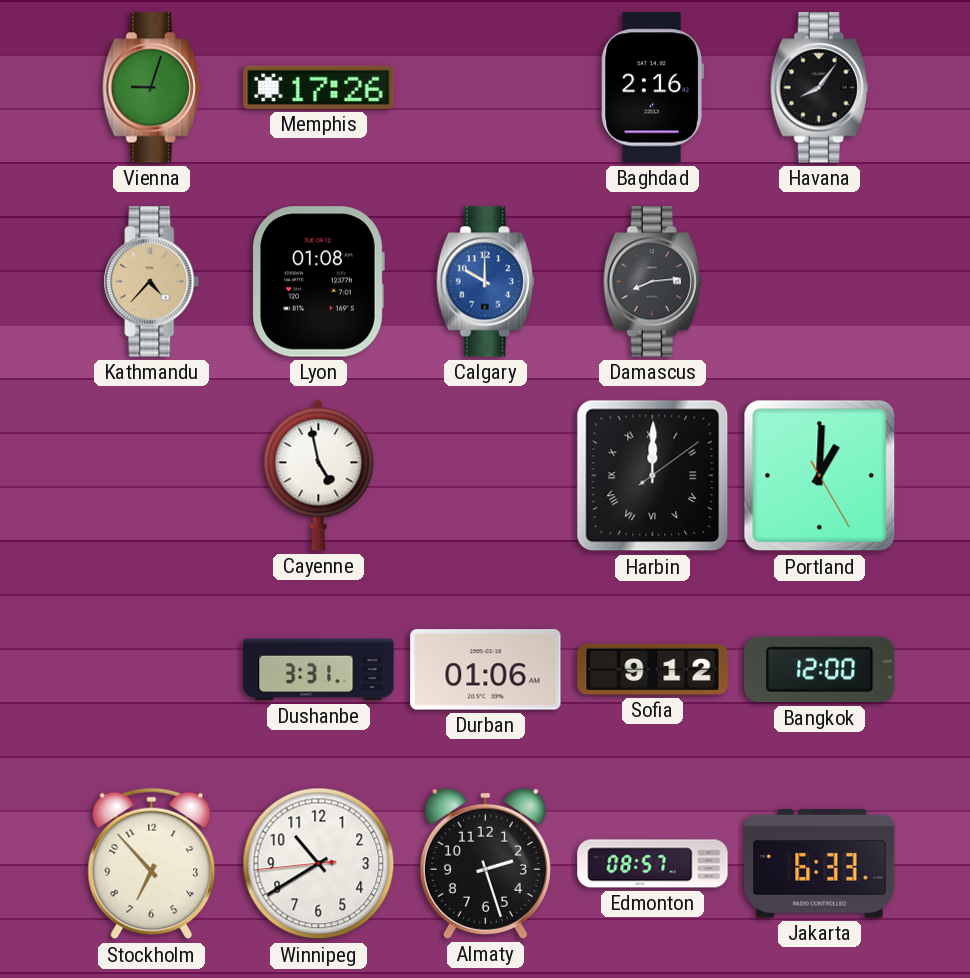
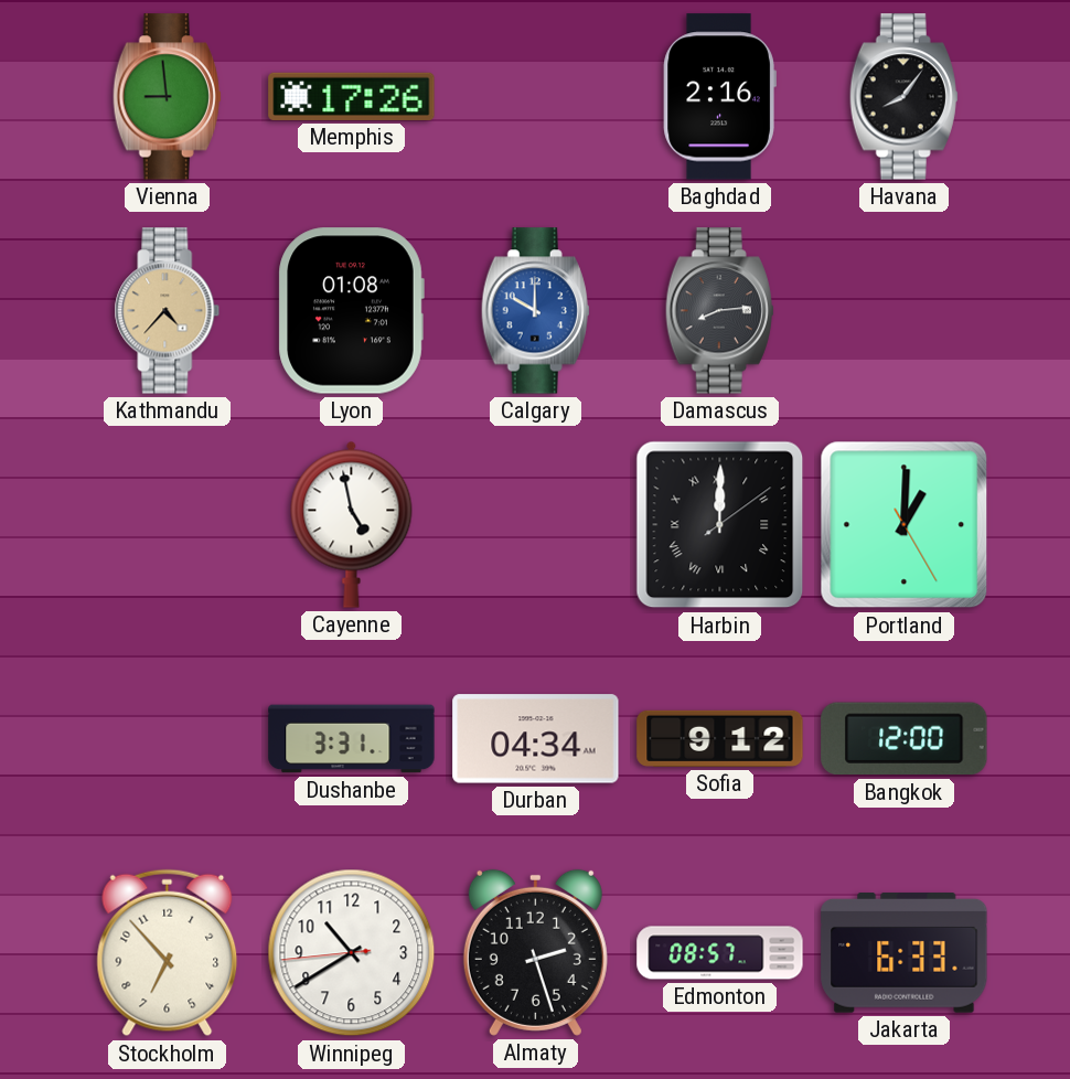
Vienna: 9:03 -> 8:59 (167, 97)
Durban: 01:06 -> 04:34 (536, 739)
